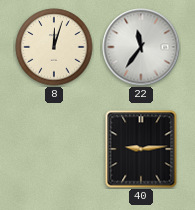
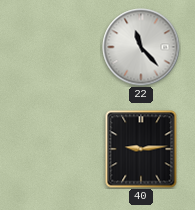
8: 12:03 -> none (54, 47)
22: 11:36 -> 11:23 (141, 47)
